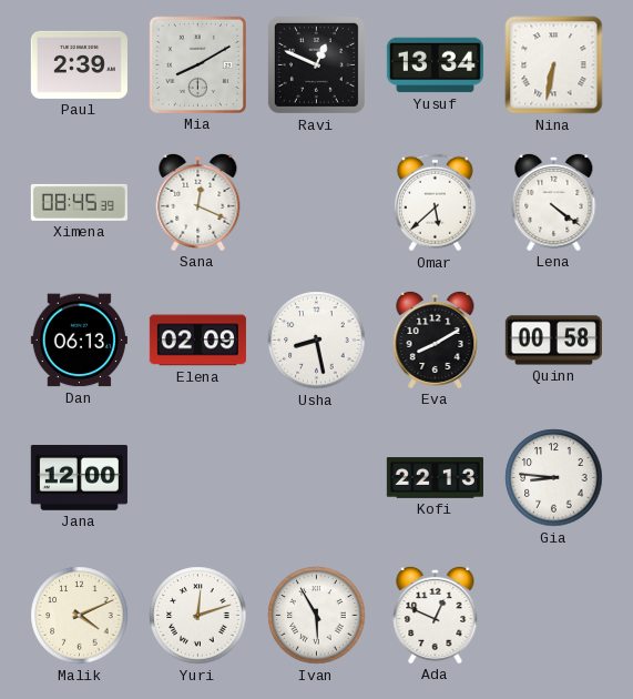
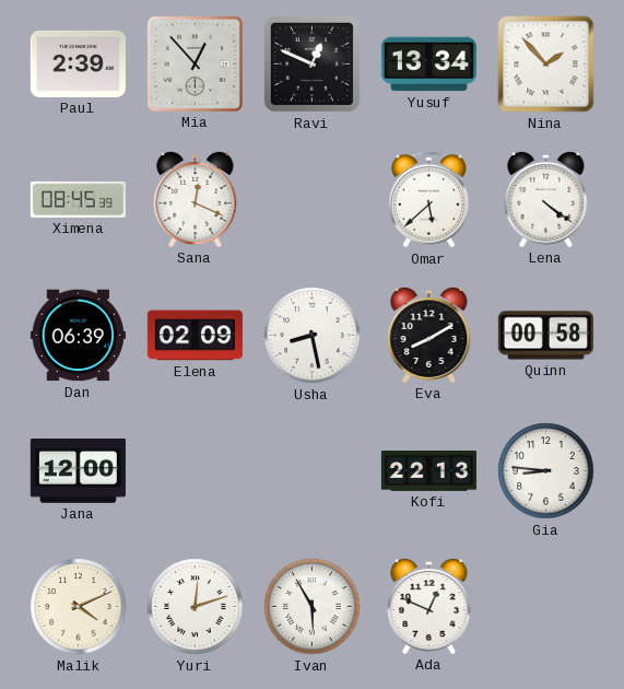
Mia: 8:10 -> 12:53 (195, 63)
Nina: 6:32 -> 1:53 (546, 65)
Dan: 06:13 -> 06:39 (78, 336)
